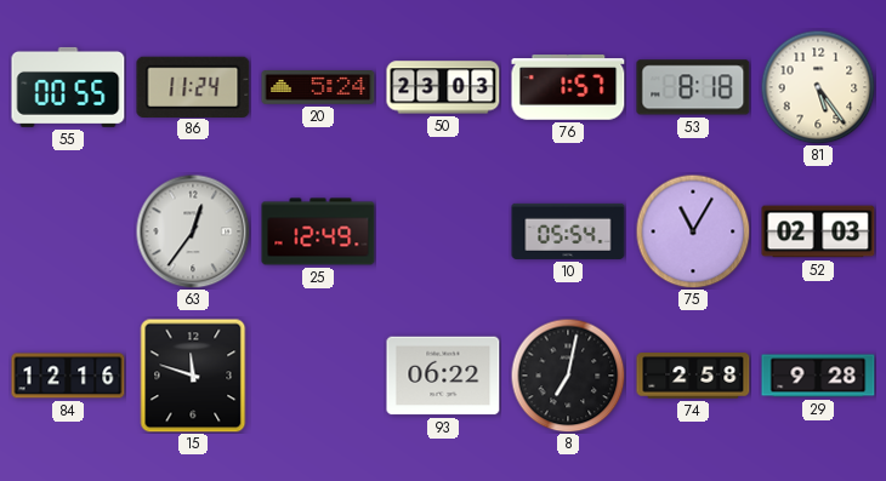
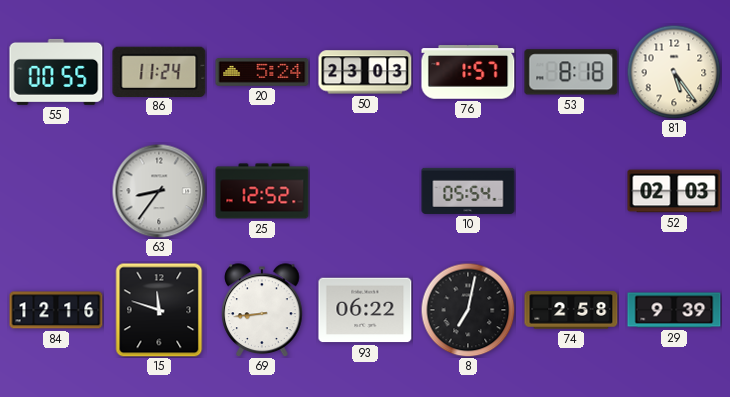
63: 12:36 -> 8:36 (159, 191)
25: 12:49 -> 12:52 (262, 191)
75: 11:05 -> none (693, 231)
69: none -> 8:44 (262, 310)
29: 9:28 -> 9:39 (674, 310)
